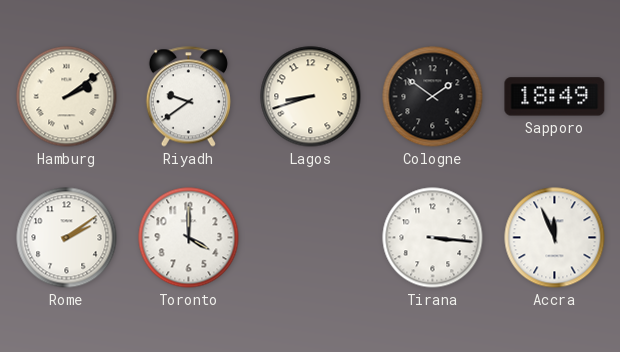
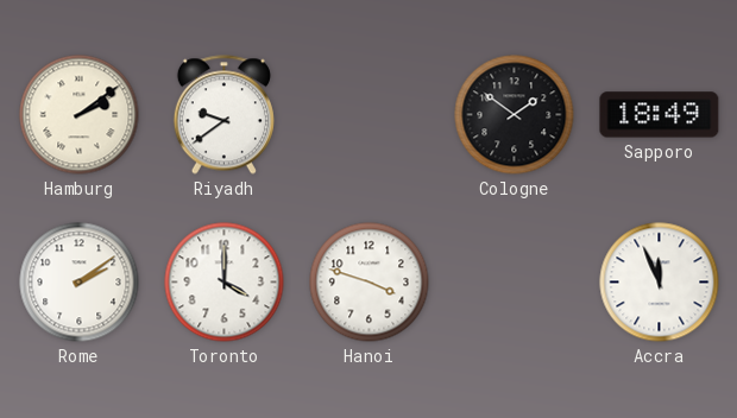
Lagos: 8:42 -> none (311, 97)
Hanoi: none -> 3:48 (370, 283)
Tirana: 3:16 -> none (433, 238)
